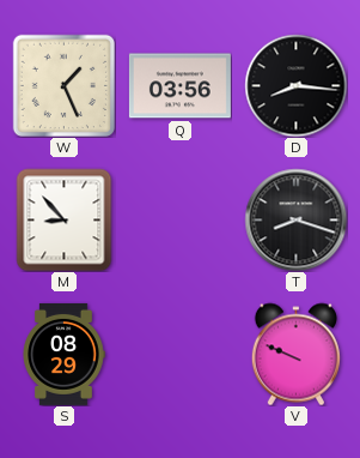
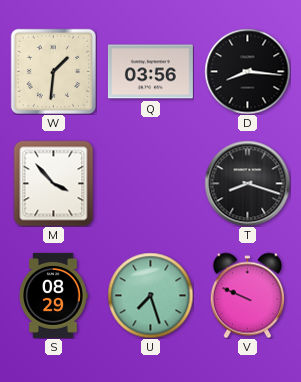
W: 1:26 -> 1:31 (53, 71)
M: 8:53 -> 3:53 (54, 183)
U: none -> 7:27 (150, 295)
